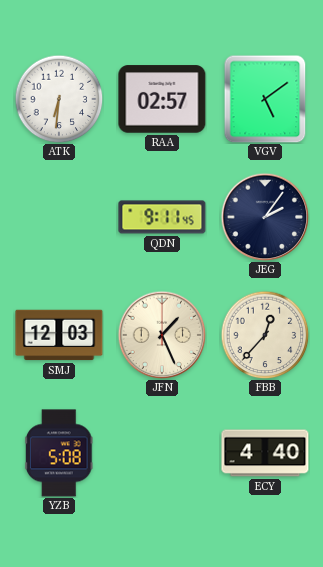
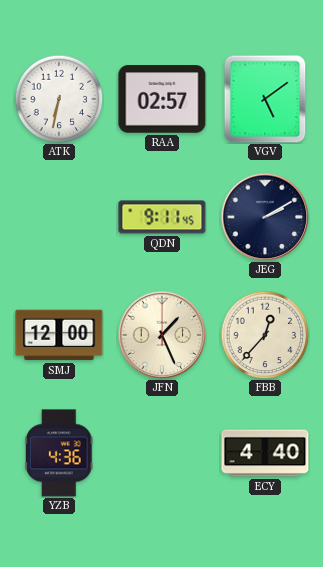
ATK: 6:31 -> 6:32 (59, 99)
JEG: 2:06 -> 2:10 (265, 217)
SMJ: 12:03 -> 12:00 (59, 335)
YZB: 5:08 -> 4:36 (60, 453)
